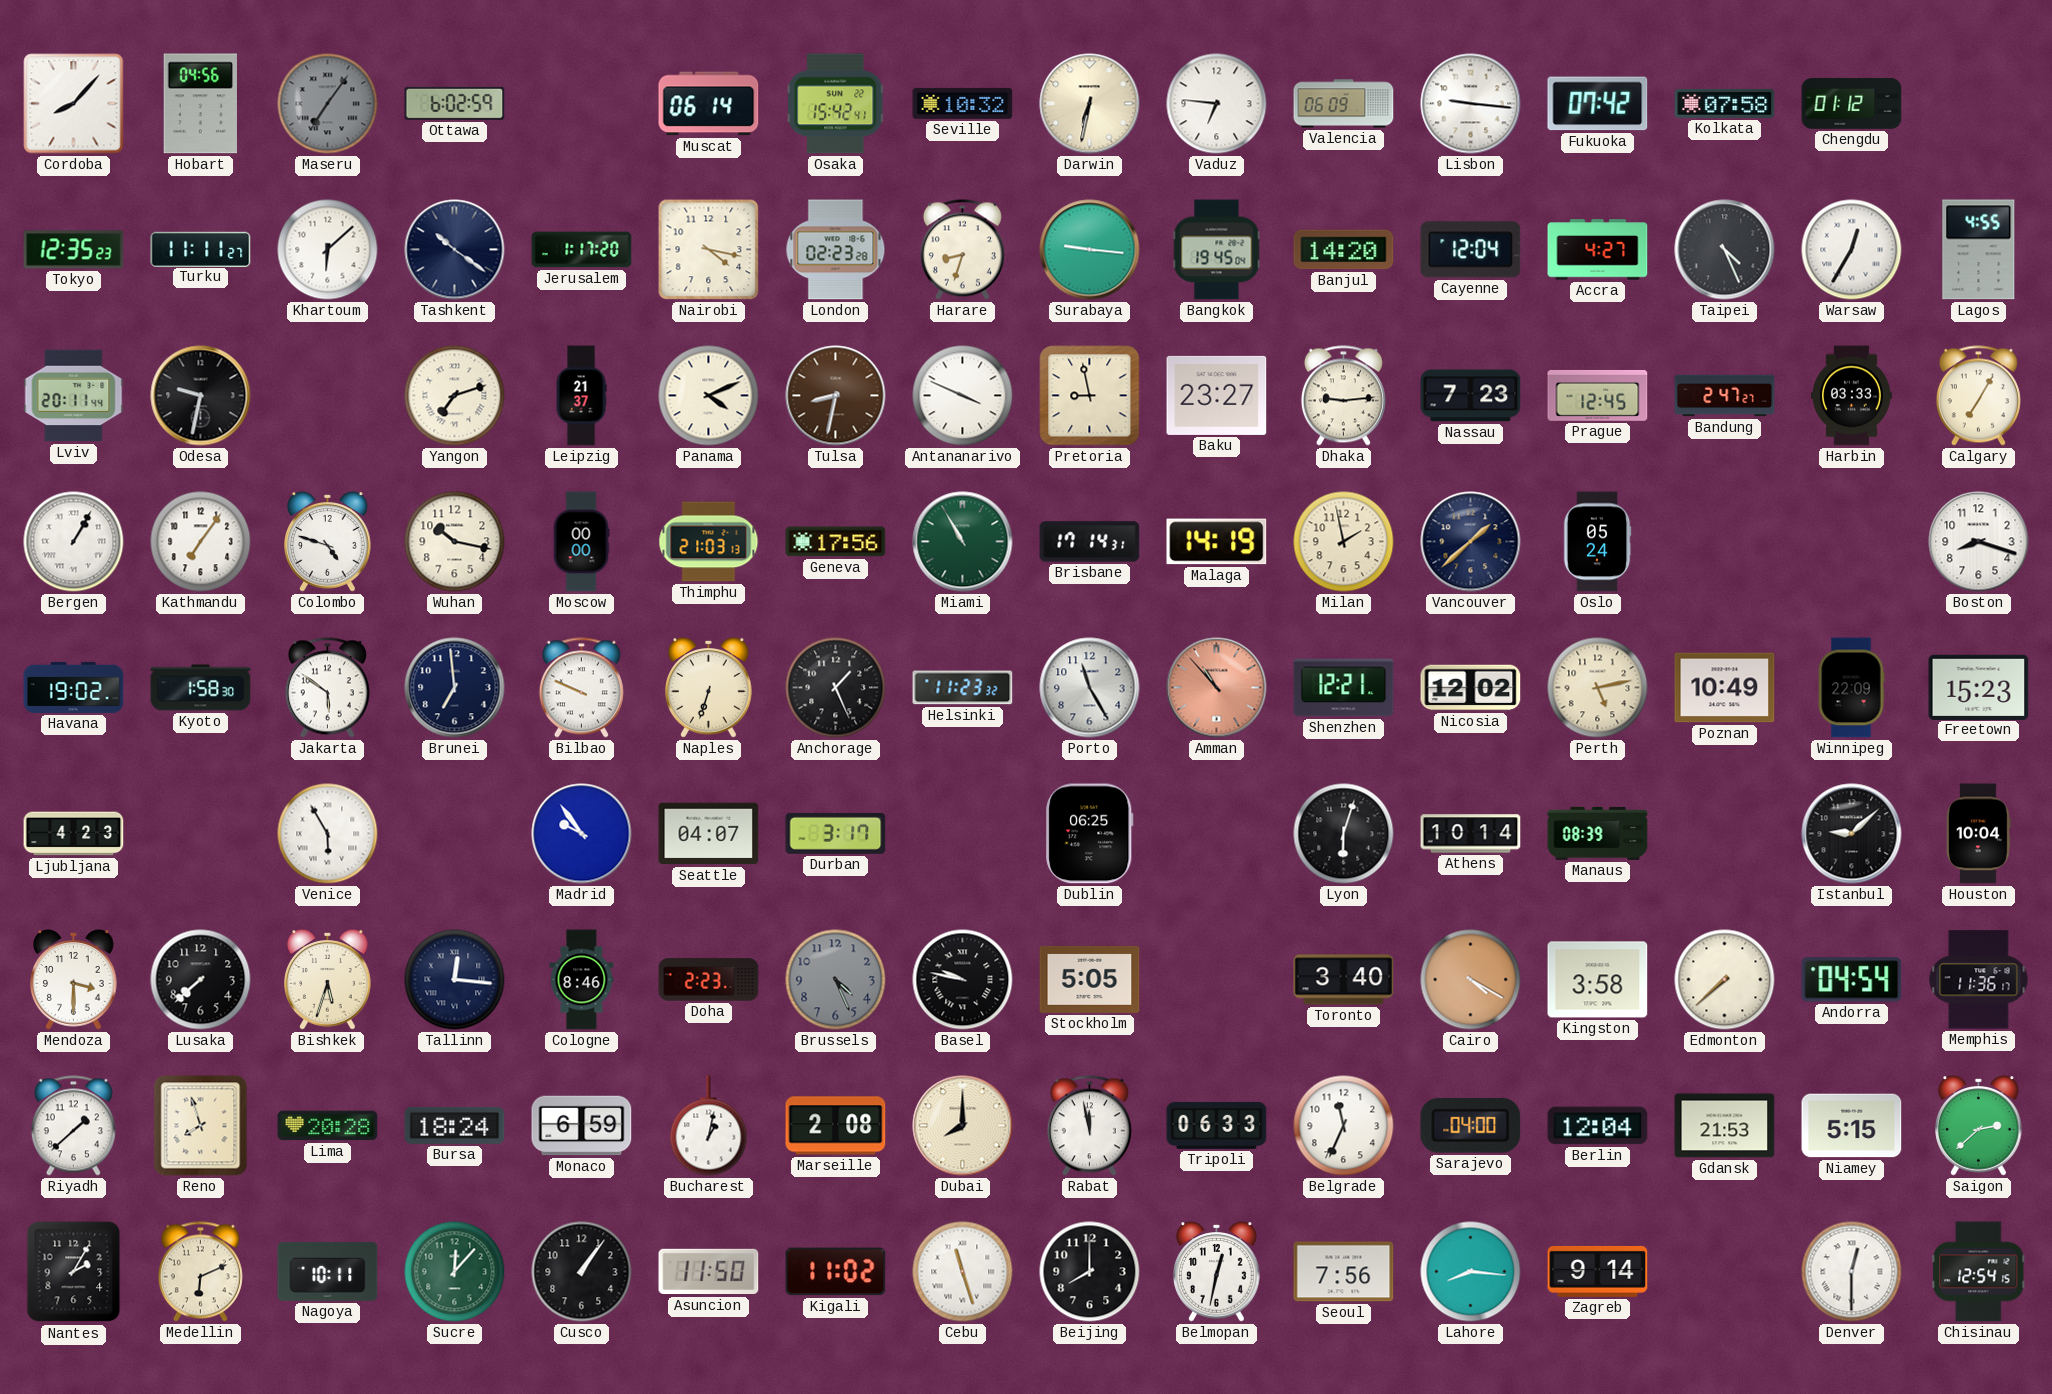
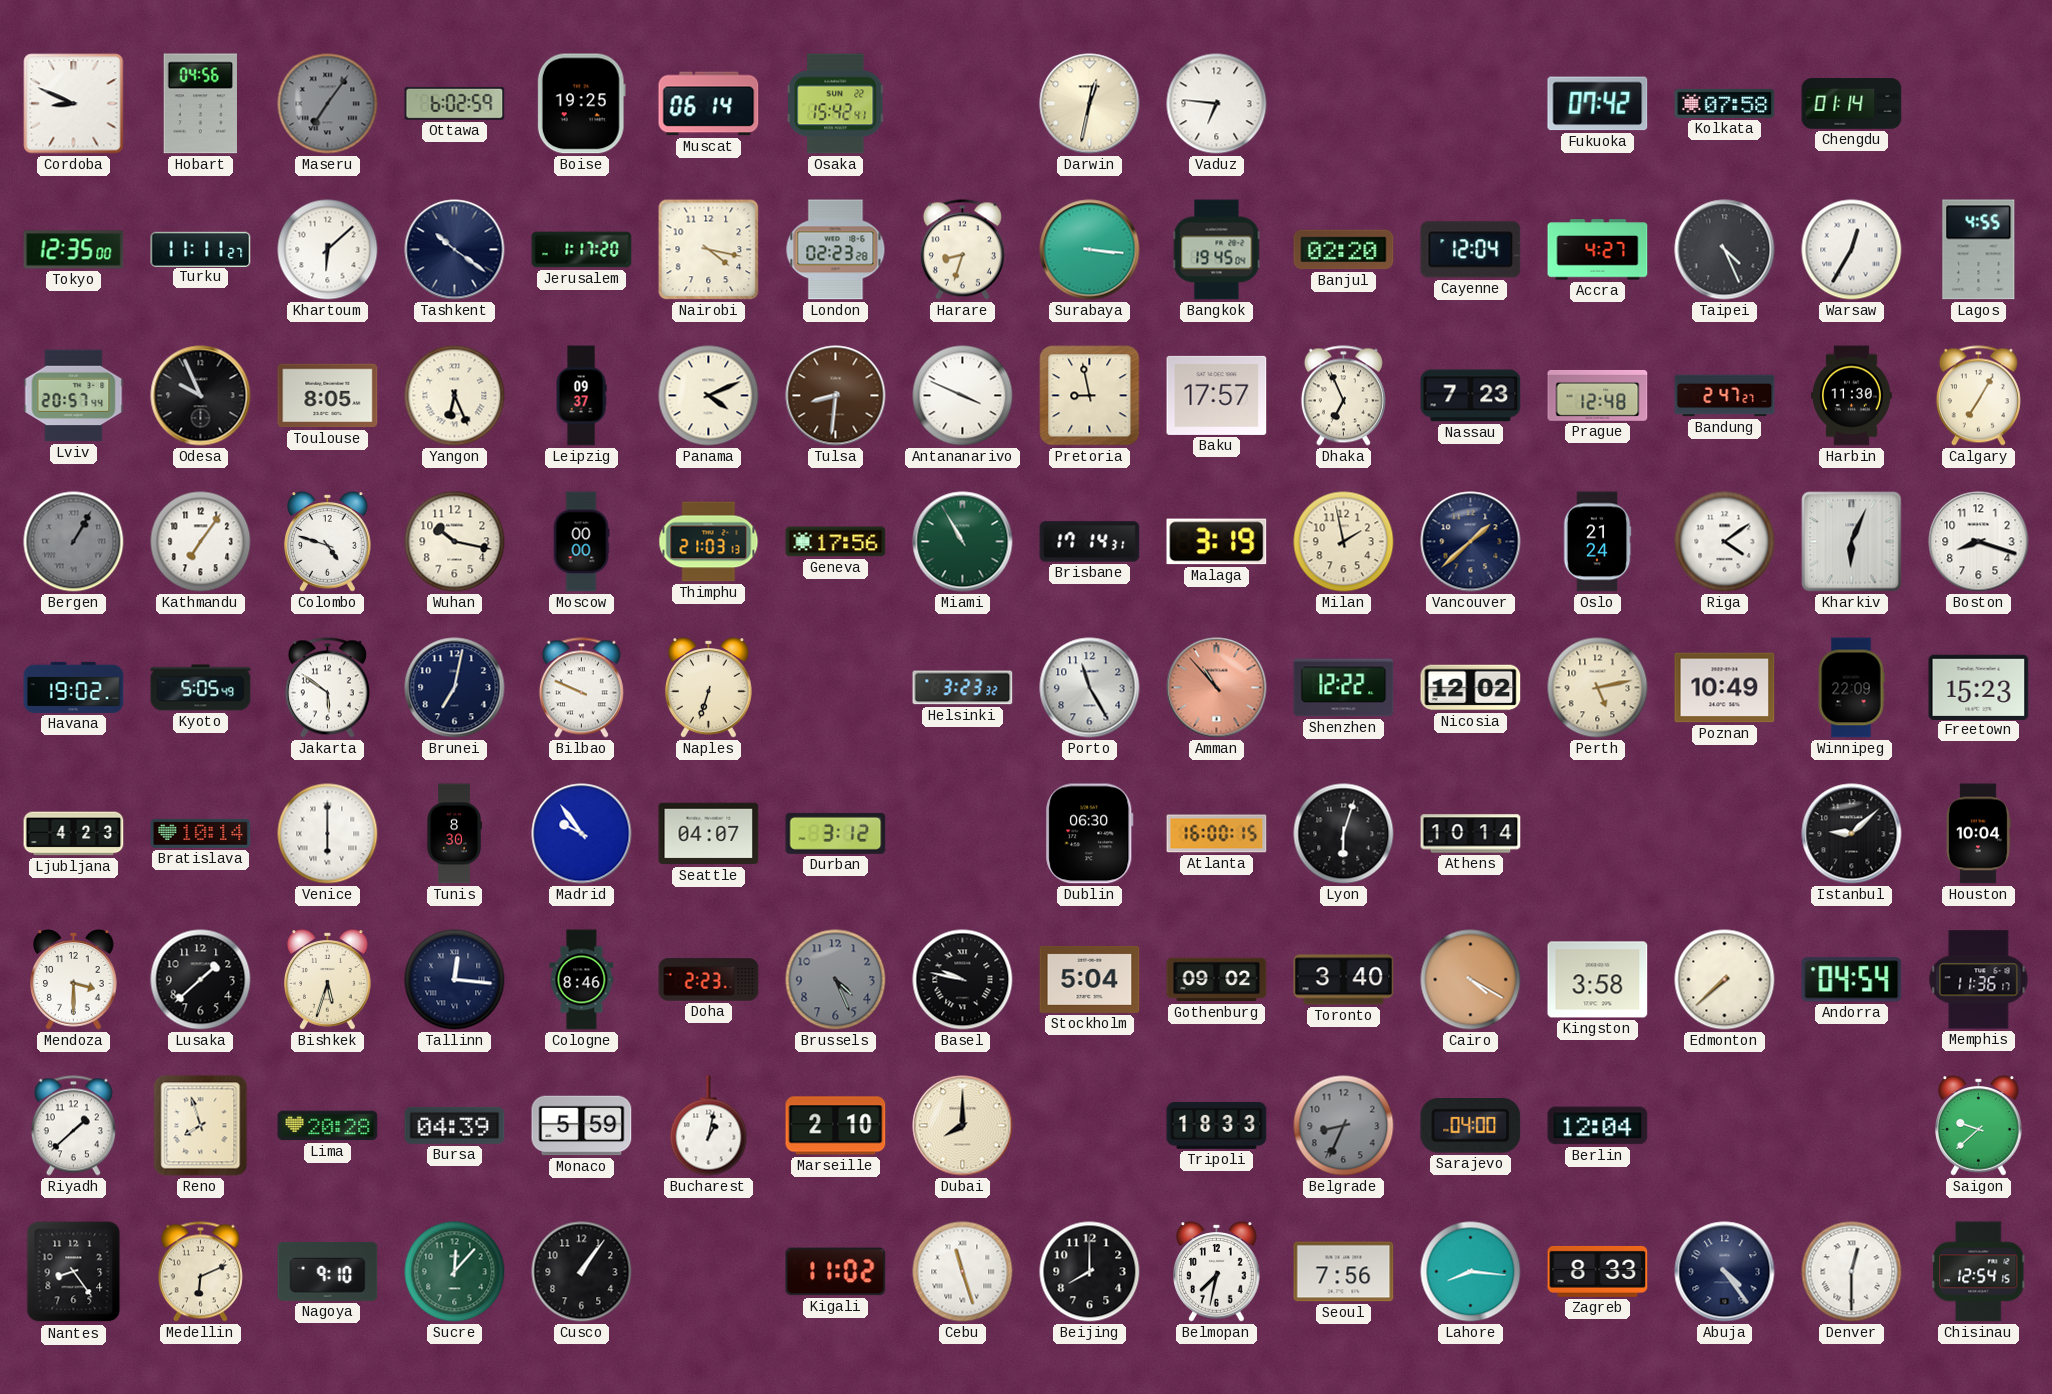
Cordoba: 8:07 -> 8:49 (74, 104)
Boise: none -> 19:25 (581, 104)
Seville: 10:32 -> none (963, 103)
Darwin: 6:32 -> 12:32 (1090, 104)
Valencia: 06:09 -> none (1344, 104)
Lisbon: 9:16 -> none (1471, 104)
Chengdu: 01:12 -> 01:14 (1852, 104)
Tokyo: 12:35:23 -> 12:35:00 (74, 250)
Surabaya: 9:16 -> 3:16 (1090, 250)
Banjul: 14:20 -> 02:20 (1344, 250)
Lviv: 20:11 -> 20:57 (74, 396)
Odesa: 9:32 -> 9:56 (201, 396)
Toulouse: none -> 8:05 (328, 396)
Yangon: 7:12 -> 6:26 (455, 396)
Leipzig: 21:37 -> 09:37 (581, 396)
Tulsa: 8:32 -> 8:31 (836, 396)
Baku: 23:27 -> 17:57 (1217, 395)
Dhaka: 9:14 -> 6:56 (1343, 396)
Prague: 12:45 -> 12:48 (1598, 395)
Harbin: 03:33 -> 11:30 (1852, 396)
Bergen dial: white -> grey (74, 542)
Malaga: 14:19 -> 3:19 (1217, 542)
Oslo: 05:24 -> 21:24 (1597, 542)
Riga: none -> 4:09 (1725, 542)
Kharkiv: none -> 6:04 (1852, 542)
Kyoto: 1:58 -> 5:05 (201, 688)
Brunei: 6:59 -> 7:02 (455, 688)
Anchorage: 1:26 -> none (836, 688)
Helsinki: 11:23 -> 3:23 (963, 688)
Shenzhen: 12:21 -> 12:22 (1344, 688)
Bratislava: none -> 10:14 (201, 833)
Venice: 5:55 -> 6:00 (328, 834)
Tunis: none -> 8:30 (454, 834)
Durban: 3:17 -> 3:12 (836, 833)
Dublin: 06:25 -> 06:30 (1090, 834)
Atlanta: none -> 16:00 (1217, 834)
Manaus: 08:39 -> none (1598, 833)
Lusaka: 7:38 -> 1:38 (201, 980)
Stockholm: 5:05 -> 5:04 (1090, 979)
Gothenburg: none -> 09:02 (1217, 980)
Bursa: 18:24 -> 04:39 (455, 1125)
Monaco: 6:59 -> 5:59 (582, 1126)
Marseille: 2:08 -> 2:10 (836, 1126)
Rabat: 11:58 -> none (1089, 1126)
Tripoli: 06:33 -> 18:33 (1217, 1125)
Belgrade: 11:34 -> 8:34 (1344, 1126)
Belgrade dial: white -> grey (1344, 1126)
Gdansk: 21:53 -> none (1725, 1126)
Niamey: 5:15 -> none (1852, 1126)
Saigon: 2:38 -> 9:38 (1979, 1126)
Nantes: 2:05 -> 8:24 (74, 1272)
Nagoya: 10:11 -> 9:10 (328, 1271)
Asuncion: 11:50 -> none (709, 1272)
Belmopan: 12:32 -> 7:32 (1217, 1272)
Zagreb: 9:14 -> 8:33 (1598, 1271)
Abuja: none -> 4:24 (1725, 1272)
